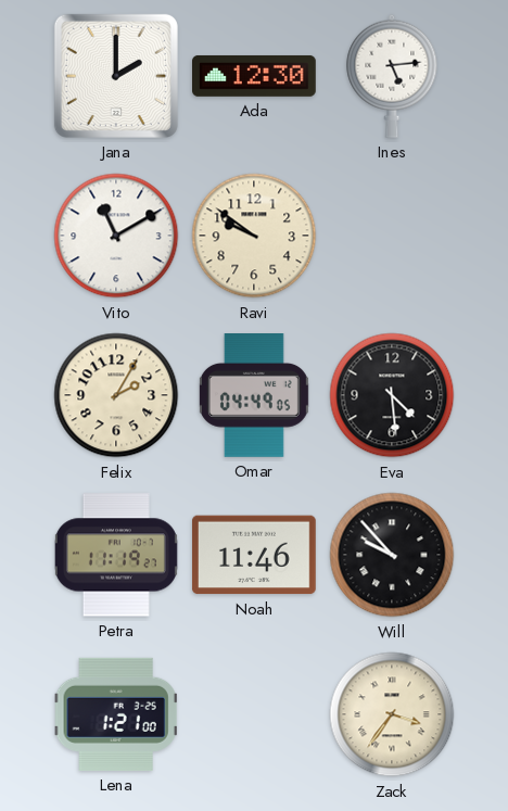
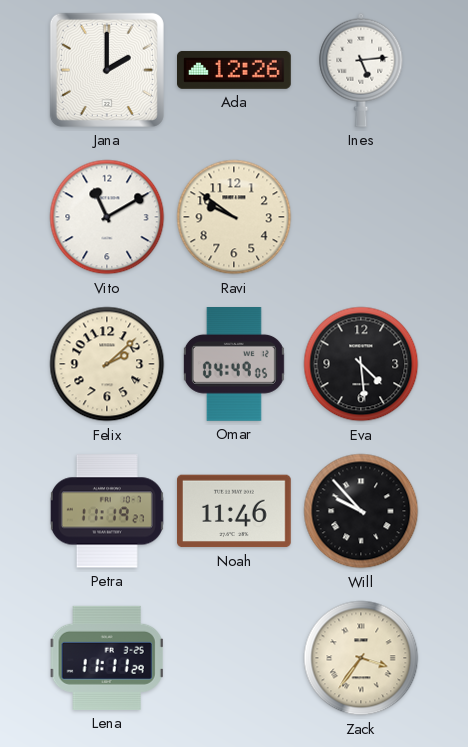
Ada: 12:30 -> 12:26 (235, 70)
Felix: 2:05 -> 2:08 (107, 364)
Lena: 1:21 -> 11:11 (107, 658)
